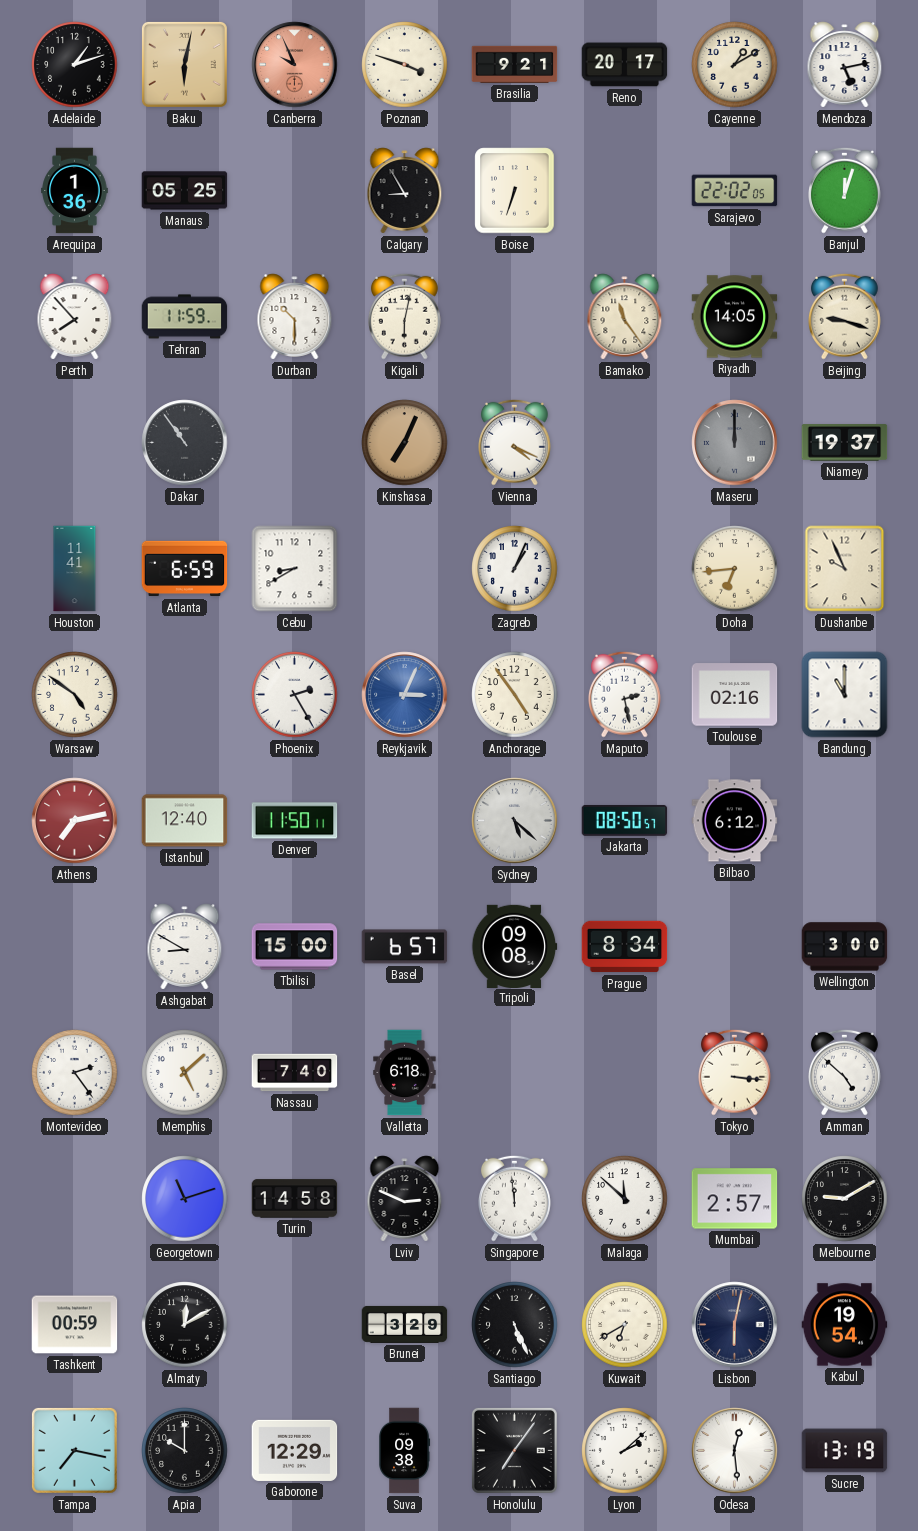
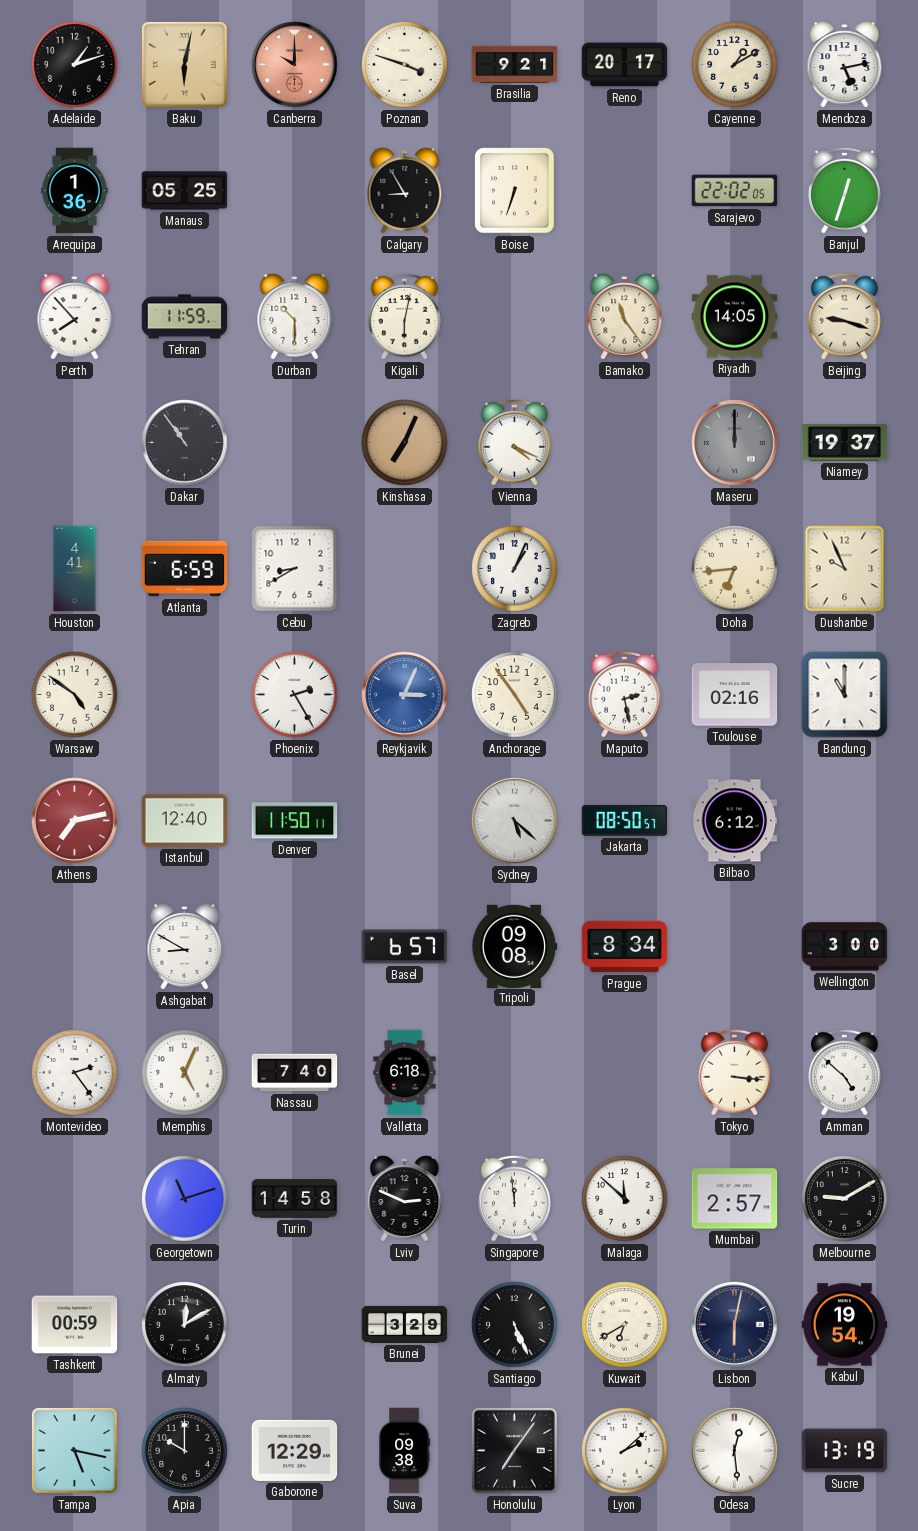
Canberra: 9:56 -> 10:00 (295, 65)
Banjul: 12:03 -> 12:33 (845, 190)
Houston: 11:41 -> 4:41 (75, 569)
Tbilisi: 15:00 -> none (295, 947)
Memphis: 5:08 -> 5:04 (185, 1073)
Tampa: 7:17 -> 5:17 (74, 1450)
